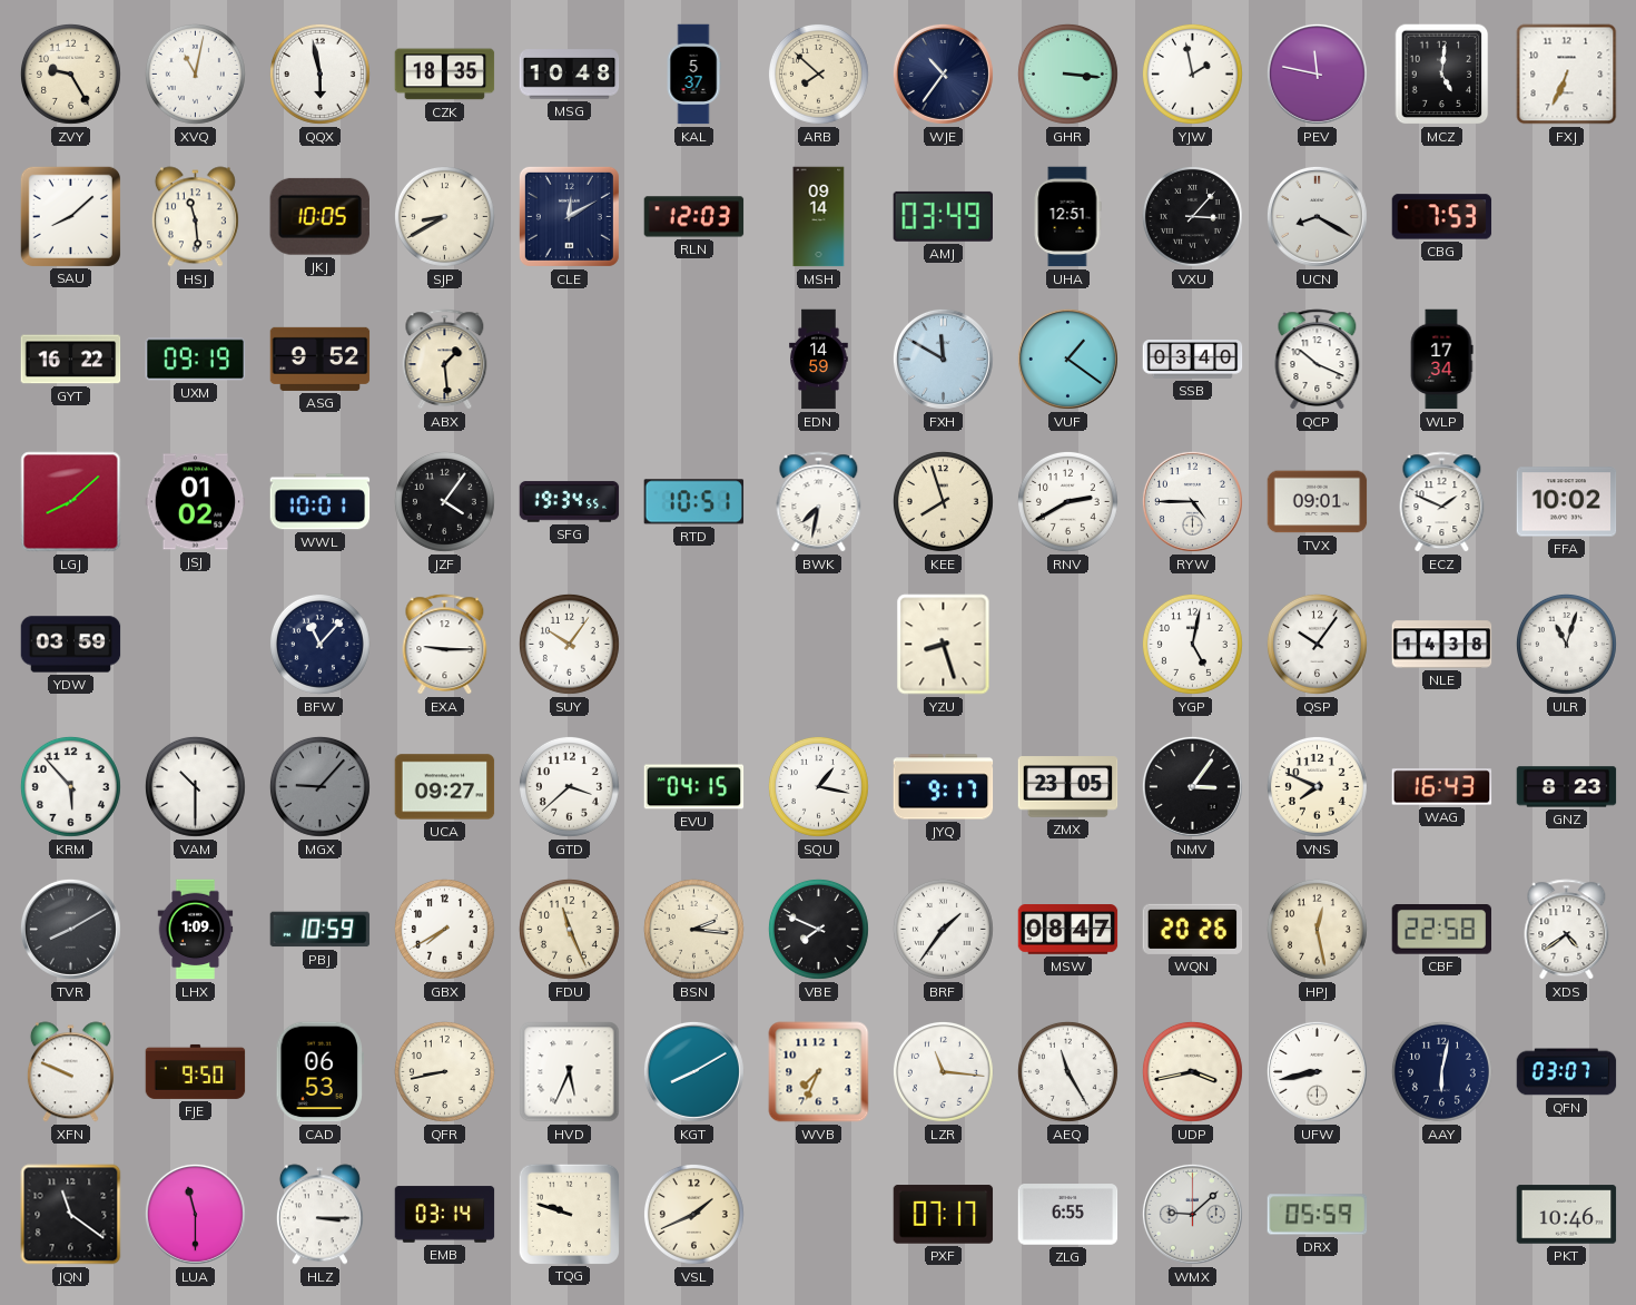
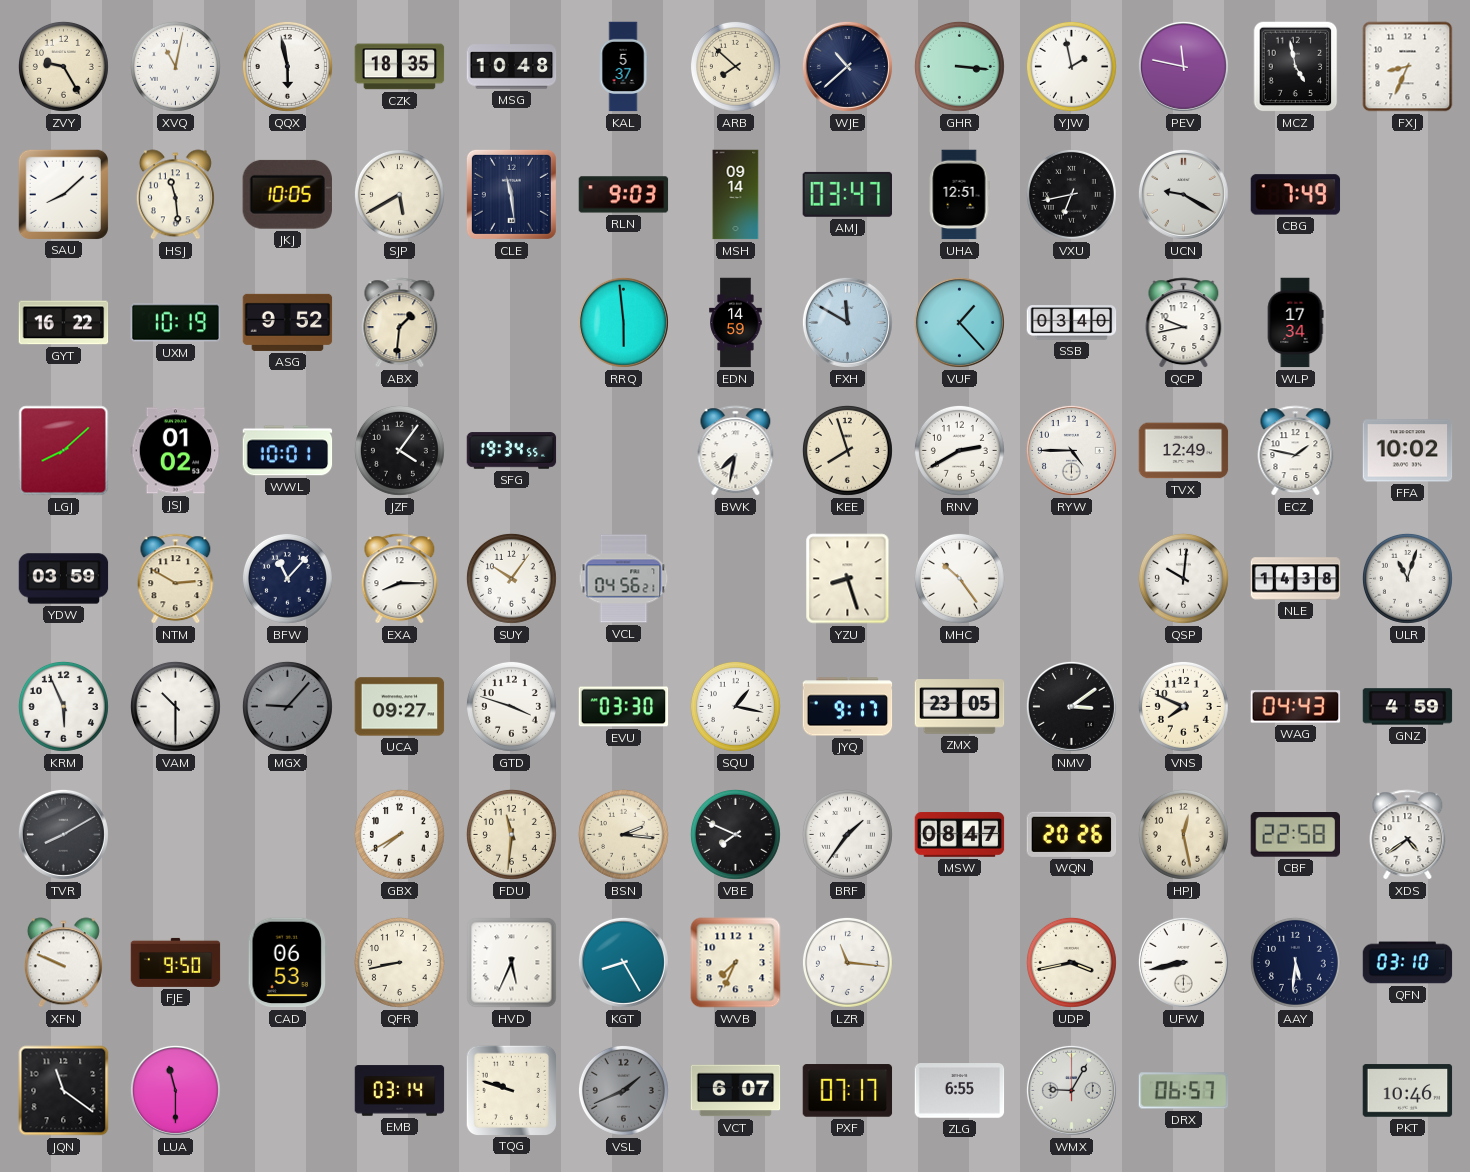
WJE: 10:36 -> 10:38 (847, 66)
MCZ: 5:01 -> 4:58 (1296, 67)
FXJ: 6:34 -> 8:34 (1408, 67)
SJP: 8:40 -> 5:40 (399, 194)
CLE: 12:10 -> 11:29 (511, 194)
RLN: 12:03 -> 9:03 (624, 195)
AMJ: 03:49 -> 03:47 (847, 194)
VXU: 3:07 -> 6:43 (1071, 194)
UCN: 8:20 -> 9:20 (1183, 194)
CBG: 7:53 -> 7:49 (1296, 195)
UXM: 09:19 -> 10:19 (176, 323)
ABX: 1:29 -> 1:31 (400, 323)
RRQ: none -> 5:59 (623, 322)
VUF: 1:21 -> 1:23 (959, 322)
QCP: 10:19 -> 9:43 (1184, 323)
RTD: 10:51 -> none (694, 502)
TVX: 09:01 -> 12:49 (1184, 451)
ECZ: 1:49 -> 1:47 (1296, 451)
NTM: none -> 2:50 (176, 579)
EXA: 9:15 -> 8:15 (400, 579)
VCL: none -> 04:56 (624, 579)
MHC: none -> 10:24 (959, 578)
YGP: 5:02 -> none (1192, 644)
QSP: 10:06 -> 10:01 (1183, 578)
KRM: 5:53 -> 5:56 (63, 706)
GTD: 3:38 -> 3:48 (511, 706)
EVU: 04:15 -> 03:30 (624, 707)
NMV: 3:06 -> 3:09 (1071, 706)
WAG: 16:43 -> 04:43 (1296, 707)
GNZ: 8:23 -> 4:59 (1408, 707)
LHX: 1:09 -> none (196, 930)
PBJ: 10:59 -> none (321, 930)
FDU: 11:26 -> 11:31 (511, 834)
KGT: 8:10 -> 8:25 (623, 962)
AEQ: 11:25 -> none (1067, 1071)
AAY: 6:02 -> 5:31 (1295, 962)
QFN: 03:07 -> 03:10 (1408, 963)
HLZ: 3:15 -> none (319, 1215)
VSL dial: cream -> grey (623, 1090)
VCT: none -> 6:07 (736, 1091)
WMX: 9:08 -> 9:05 (1071, 1090)
DRX: 05:59 -> 06:57 (1184, 1091)
